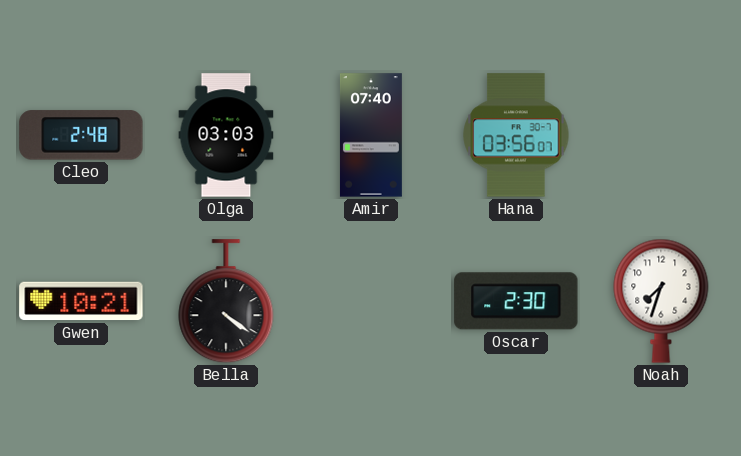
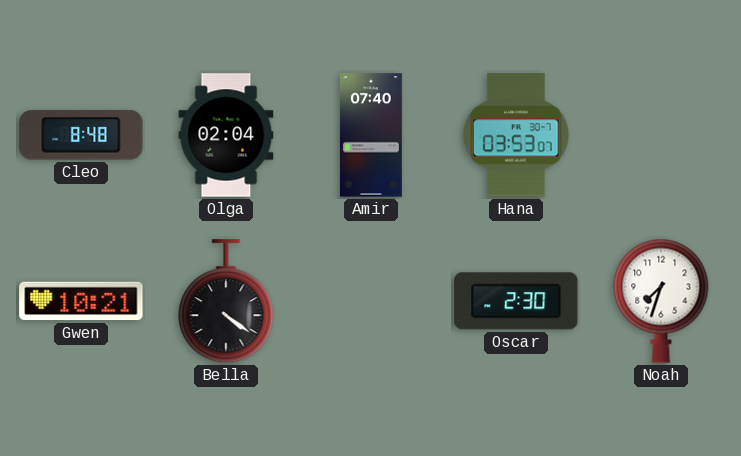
Cleo: 2:48 -> 8:48 (81, 135)
Olga: 03:03 -> 02:04 (226, 135)
Hana: 03:56 -> 03:53 (516, 135)
